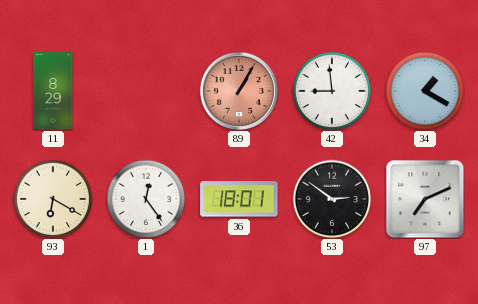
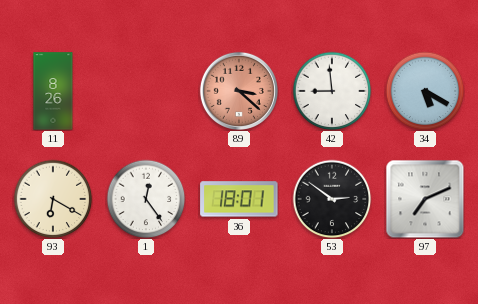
11: 8:29 -> 8:26 (53, 91)
89: 1:05 -> 3:22 (239, 91)
34: 1:20 -> 5:20 (425, 91)
